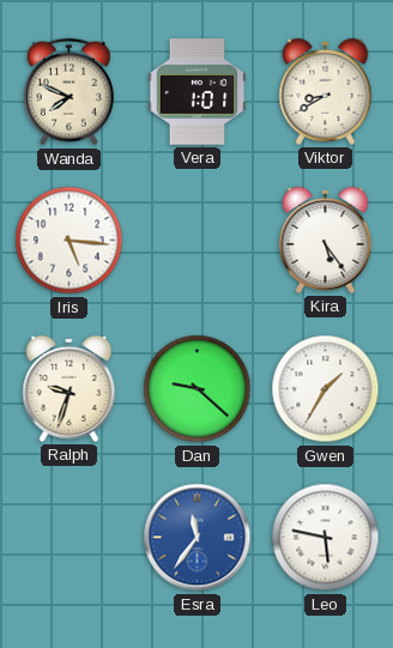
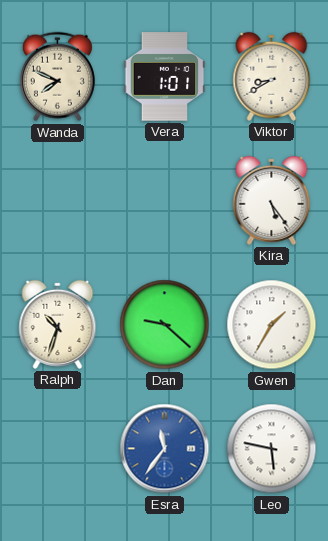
Iris: 5:16 -> none (69, 241)
Ralph: 9:33 -> 10:33 (58, 324)
